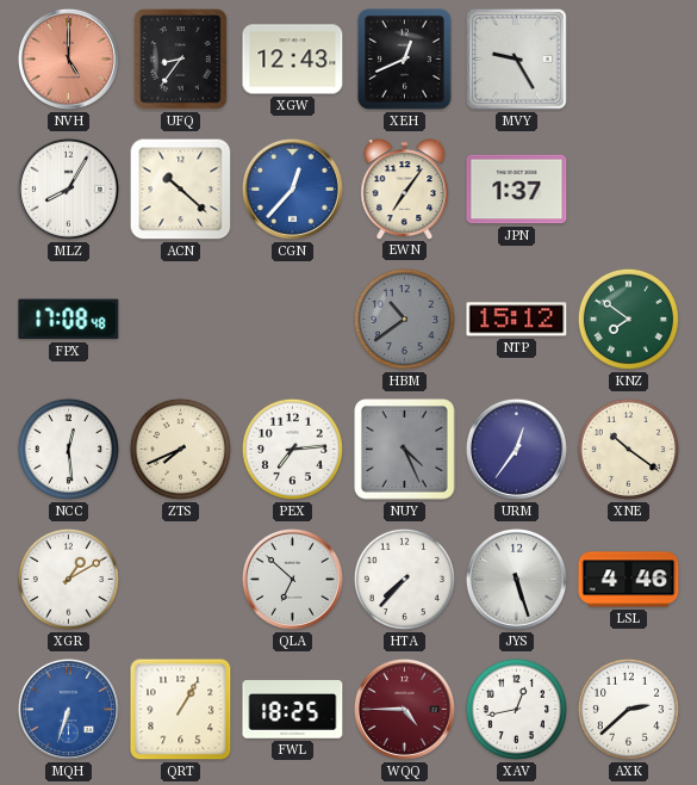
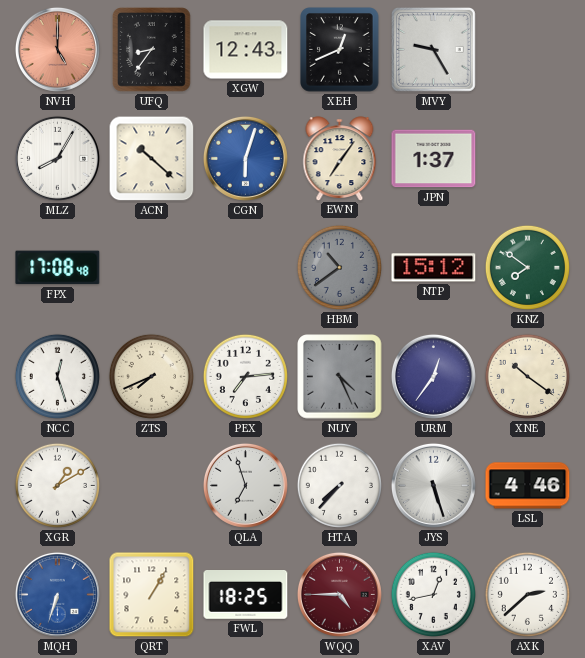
CGN: 12:37 -> 6:03 (245, 158)
NCC: 12:29 -> 12:27 (57, 376)
QLA: 6:52 -> 6:57 (245, 485)
